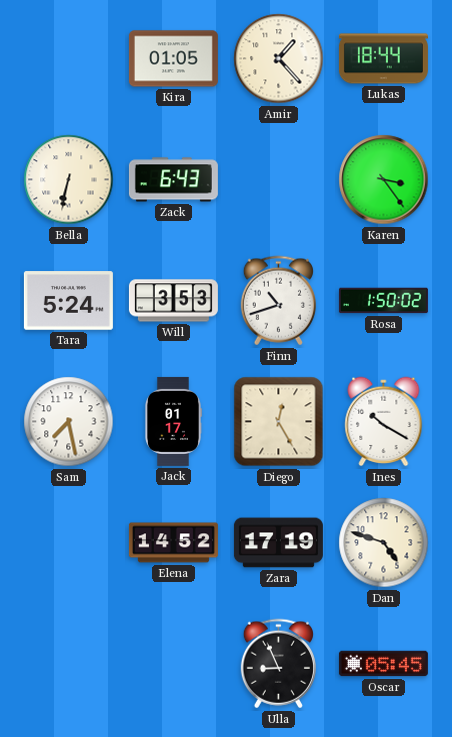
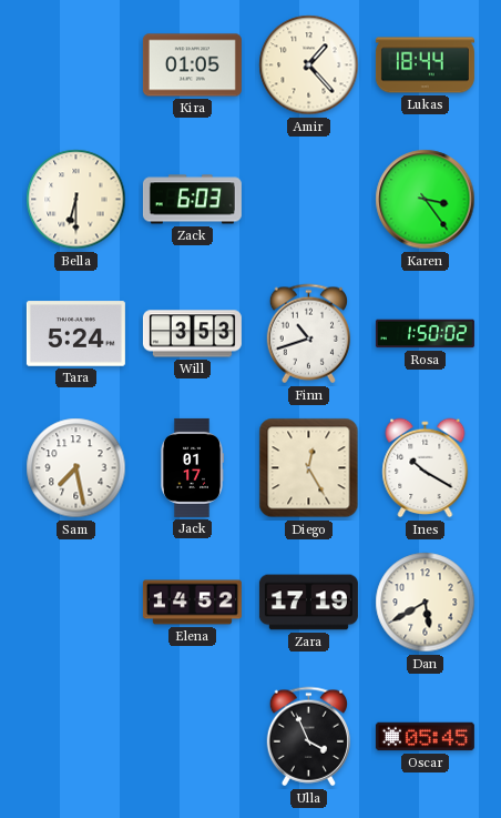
Bella: 6:32 -> 6:30 (76, 200)
Zack: 6:43 -> 6:03 (192, 200)
Dan: 4:48 -> 5:40 (426, 603)
Ulla: 8:56 -> 3:56 (308, 737)
